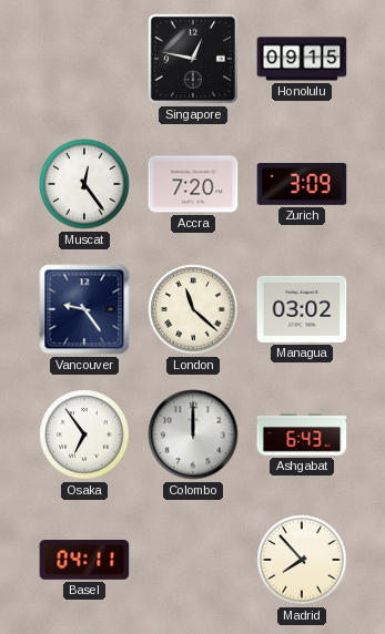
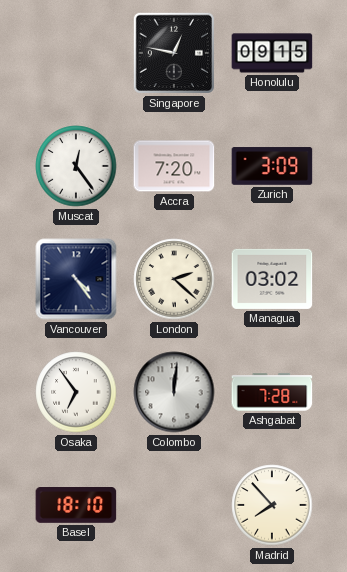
Vancouver: 9:24 -> 4:24 (76, 279)
London: 11:22 -> 2:22 (174, 279)
Colombo: 12:00 -> 12:01 (174, 392)
Ashgabat: 6:43 -> 7:28 (272, 392)
Basel: 04:11 -> 18:10 (76, 506)
